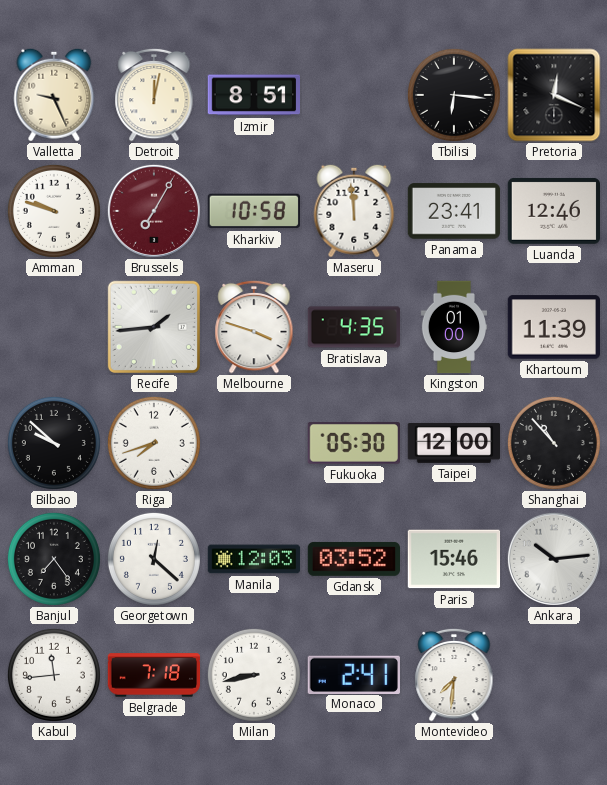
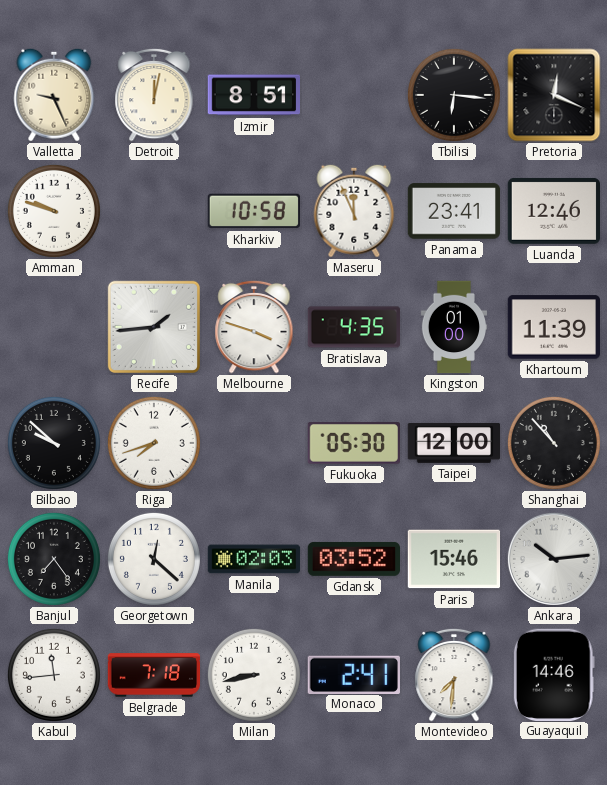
Brussels: 7:05 -> none (154, 211)
Maseru: 11:59 -> 11:56 (354, 211)
Manila: 12:03 -> 02:03 (254, 559)
Guayaquil: none -> 14:46 (554, 674)
